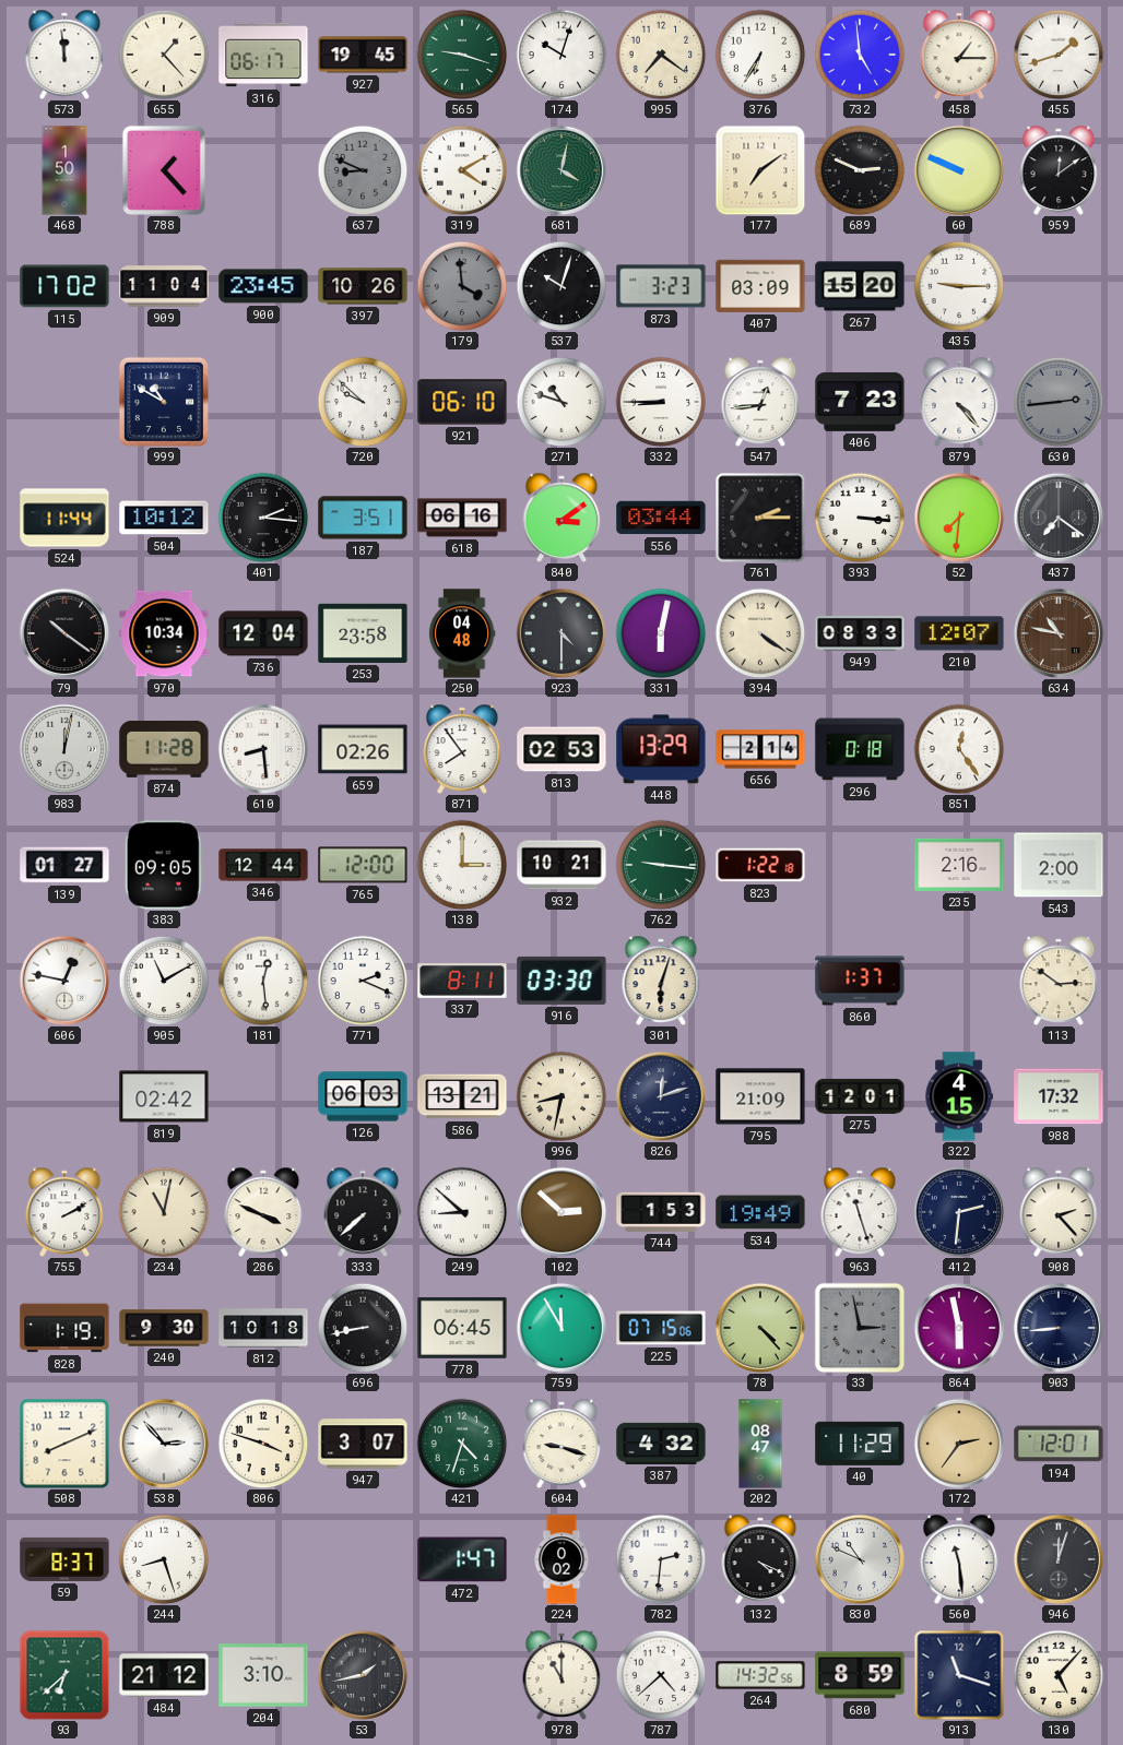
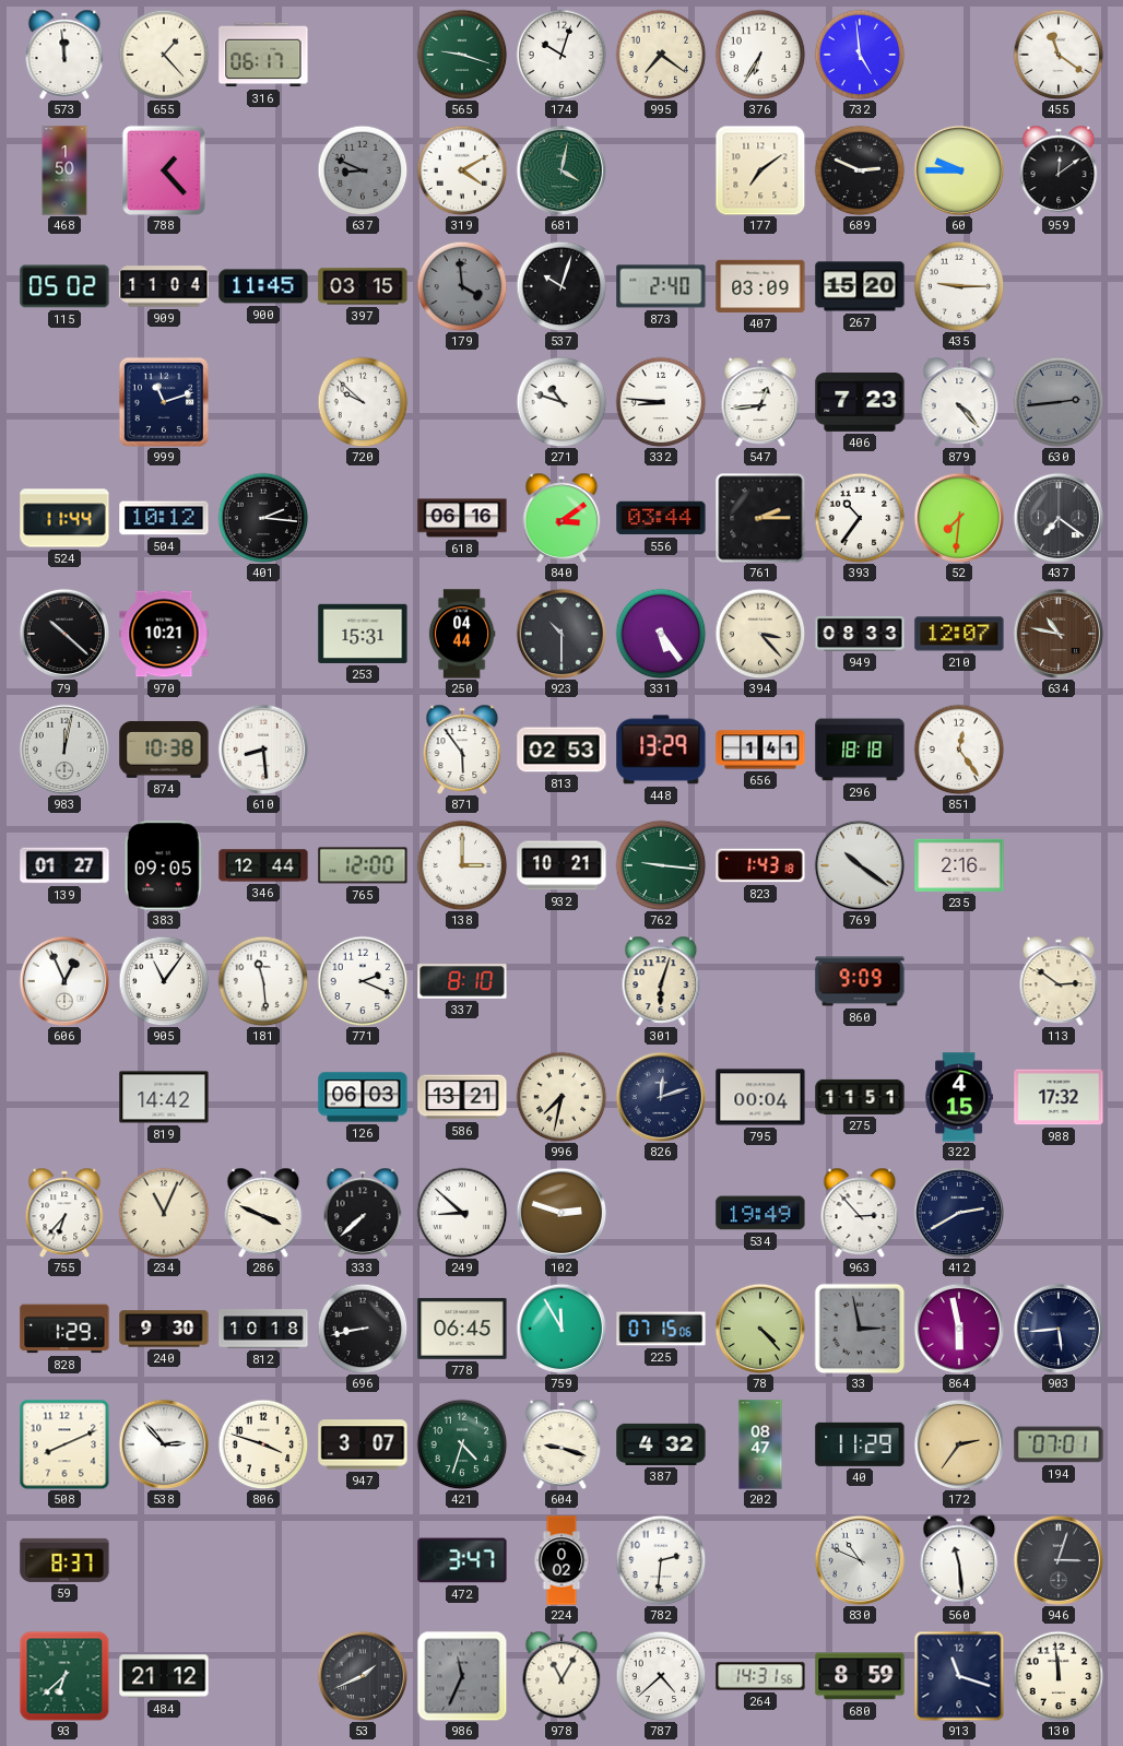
927: 19:45 -> none (363, 55)
458: 1:15 -> none (959, 55)
455: 1:42 -> 11:21 (1059, 55)
60: 9:49 -> 9:45 (959, 170)
115: 17:02 -> 05:02 (64, 286)
900: 23:45 -> 11:45 (263, 286)
397: 10:26 -> 03:15 (363, 286)
873: 3:23 -> 2:40 (661, 286)
999: 10:50 -> 11:12 (164, 402)
921: 06:10 -> none (462, 402)
332: 8:45 -> 8:46 (661, 402)
187: 3:51 -> none (363, 518)
393: 3:16 -> 10:36 (860, 518)
79: 10:21 -> 10:22 (64, 634)
970: 10:34 -> 10:21 (164, 634)
736: 12:04 -> none (263, 633)
253: 23:58 -> 15:31 (363, 634)
250: 04:48 -> 04:44 (462, 634)
923: 4:30 -> 10:30 (561, 634)
331: 6:02 -> 5:24 (661, 634)
394: 4:21 -> 3:23 (760, 634)
874: 11:28 -> 10:38 (164, 750)
659: 02:26 -> none (363, 749)
871: 7:54 -> 5:54 (462, 750)
656: 2:14 -> 1:41 (760, 750)
296: 0:18 -> 18:18 (860, 750)
823: 1:22 -> 1:43 (760, 865)
769: none -> 10:21 (860, 865)
543: 2:00 -> none (1059, 865)
606: 12:47 -> 12:56 (64, 981)
905: 11:10 -> 11:06 (164, 981)
181: 12:29 -> 11:29 (263, 981)
337: 8:11 -> 8:10 (462, 981)
916: 03:30 -> none (561, 981)
860: 1:37 -> 9:09 (860, 981)
819: 02:42 -> 14:42 (164, 1097)
996: 8:32 -> 7:32 (561, 1097)
795: 21:09 -> 00:04 (760, 1097)
275: 12:01 -> 11:51 (860, 1097)
755: 2:10 -> 6:37 (64, 1213)
234: 11:02 -> 11:04 (164, 1213)
102: 2:52 -> 2:48 (561, 1213)
744: 1:53 -> none (661, 1212)
963: 11:27 -> 2:53 (860, 1213)
412: 2:31 -> 2:40 (959, 1213)
908: 2:23 -> none (1059, 1212)
828: 1:19 -> 1:29 (64, 1329)
903: 8:44 -> 5:44 (1059, 1329)
194: 12:01 -> 07:01 (1059, 1444)
244: 8:27 -> none (164, 1559)
472: 1:47 -> 3:47 (462, 1560)
132: 4:19 -> none (760, 1559)
946: 12:03 -> 3:03 (1059, 1560)
204: 3:10 -> none (263, 1675)
53: 1:43 -> 1:41 (363, 1676)
986: none -> 11:34 (462, 1676)
978: 11:00 -> 11:05 (561, 1676)
264: 14:32 -> 14:31 (760, 1676)
130: 5:07 -> 11:59 (1059, 1676)
